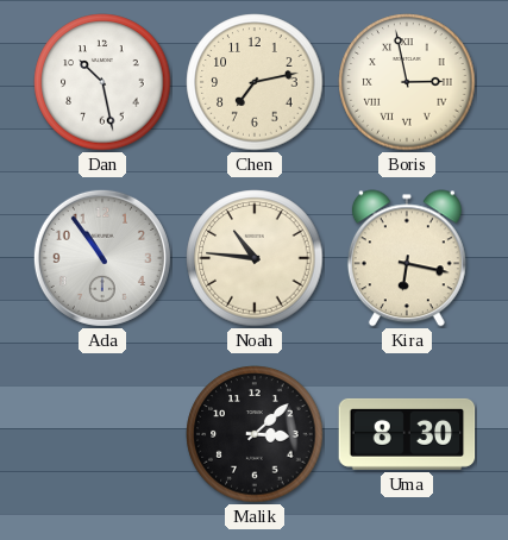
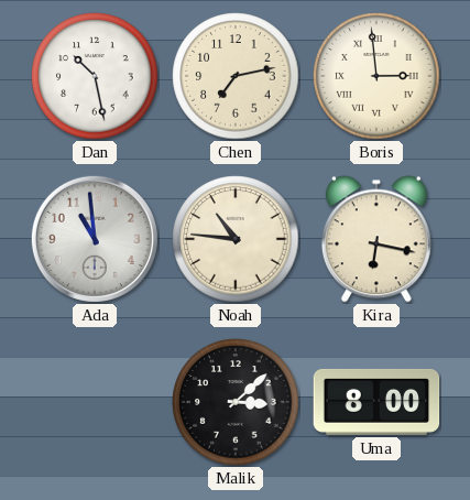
Boris: 2:58 -> 2:59 (376, 76)
Ada: 10:54 -> 10:59 (95, 239)
Uma: 8:30 -> 8:00 (376, 402)
